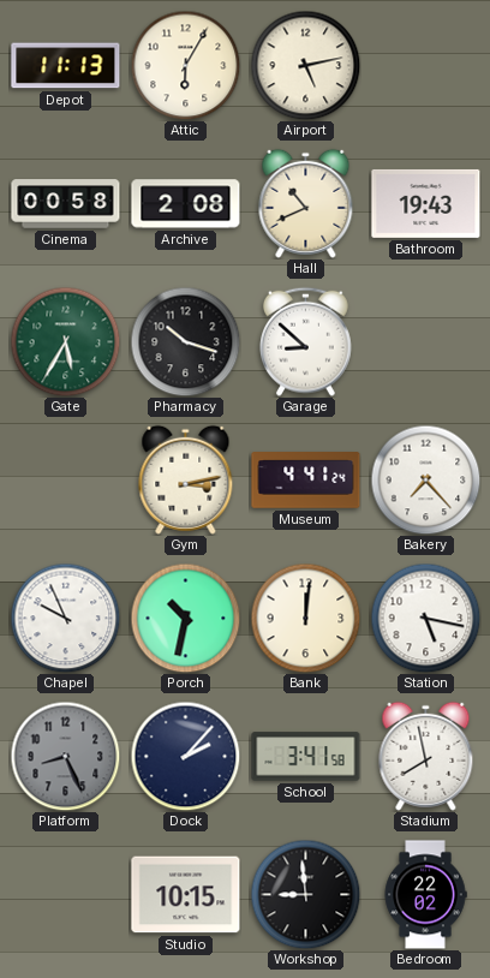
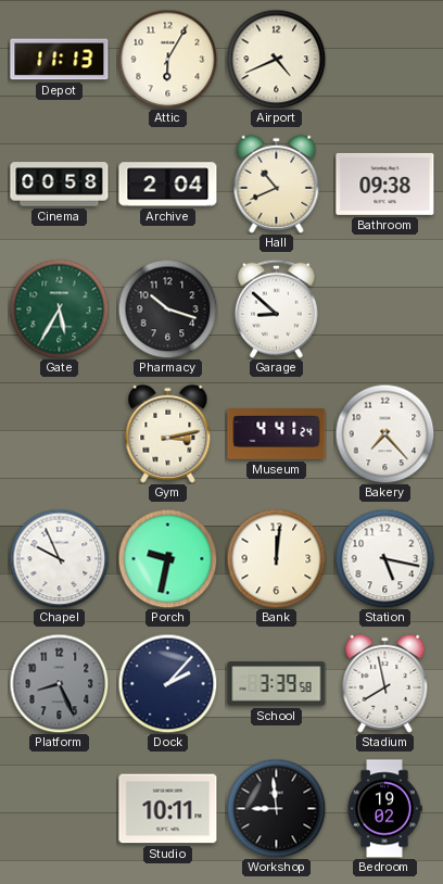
Airport: 5:13 -> 4:41 (276, 59)
Archive: 2:08 -> 2:04 (168, 185)
Bathroom: 19:43 -> 09:38 (385, 184)
Porch: 10:32 -> 9:32 (167, 558)
School: 3:41 -> 3:39 (277, 684)
Studio: 10:15 -> 10:11 (168, 809)
Bedroom: 22:02 -> 19:02 (384, 809)
